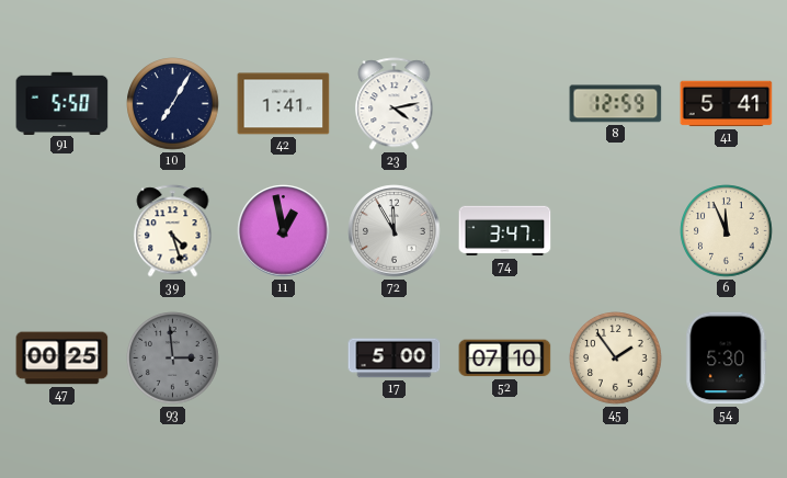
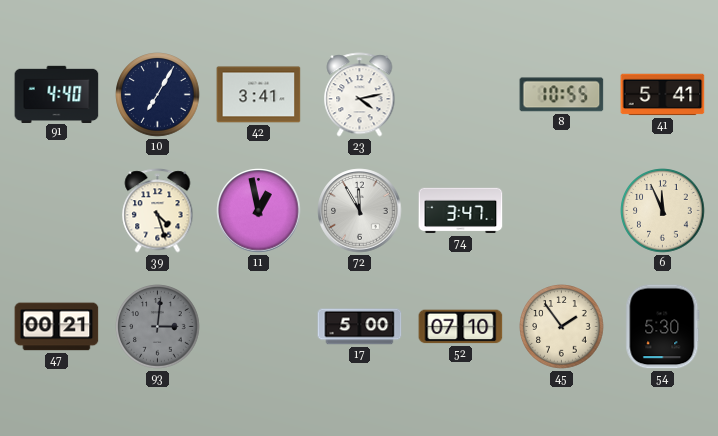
91: 5:50 -> 4:40 (57, 94)
42: 1:41 -> 3:41 (259, 95)
8: 12:59 -> 10:55 (562, 95)
47: 00:25 -> 00:21 (57, 327)
93: 2:59 -> 3:01 (158, 327)
